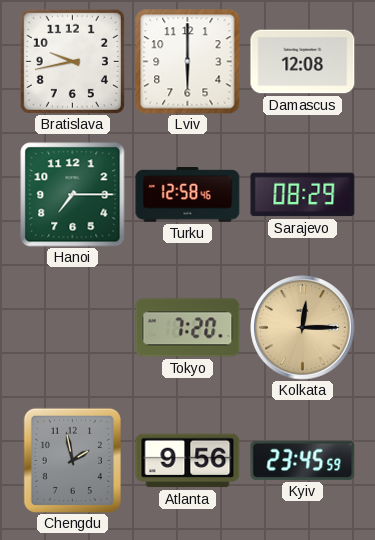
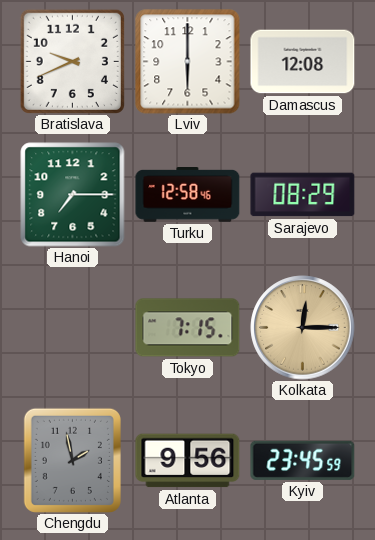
Bratislava: 9:43 -> 9:41 (72, 61)
Tokyo: 7:20 -> 7:15 (188, 328)
